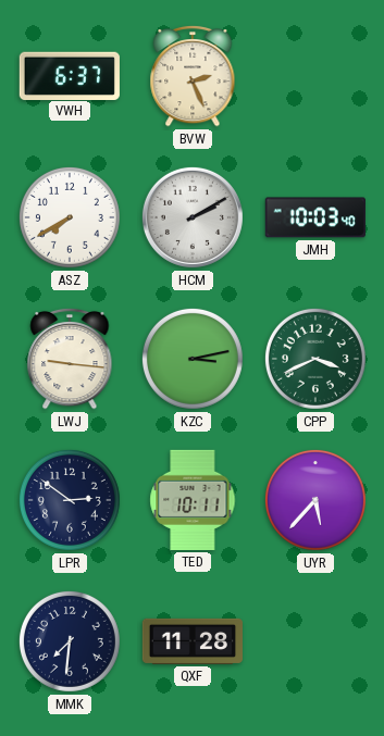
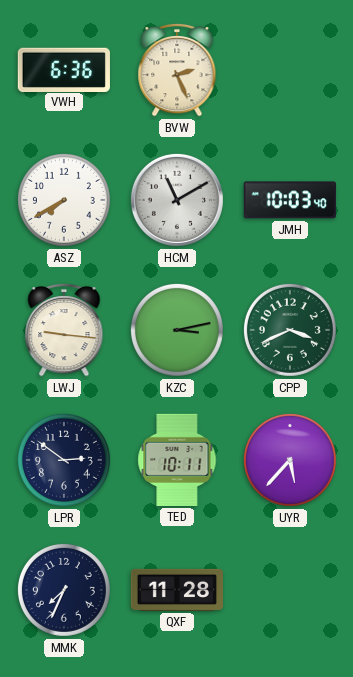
VWH: 6:37 -> 6:36 (64, 69)
HCM: 2:10 -> 11:10 (177, 200)
MMK: 7:31 -> 7:34 (64, 590)
